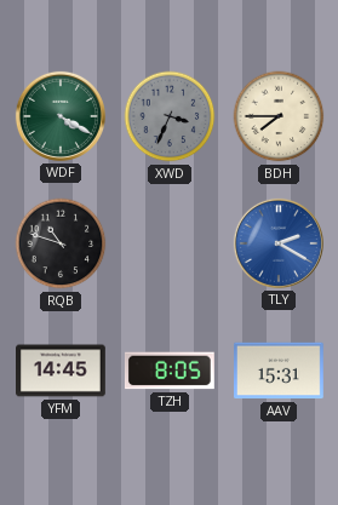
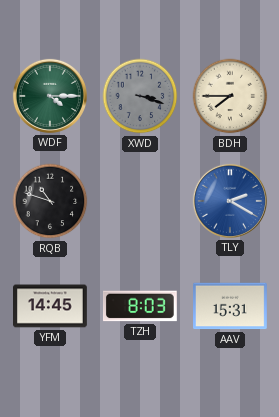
WDF: 4:20 -> 4:15 (50, 96)
XWD: 3:34 -> 3:18 (140, 96)
TZH: 8:05 -> 8:03 (140, 306)
